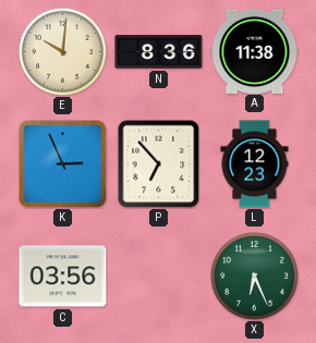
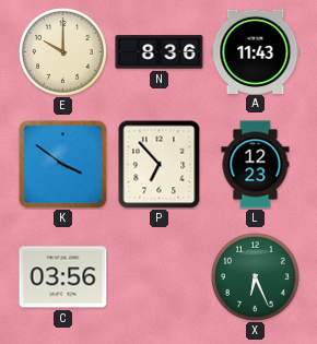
E: 10:01 -> 10:00 (63, 52)
A: 11:38 -> 11:43 (256, 51)
K: 2:56 -> 3:51 (63, 165)
